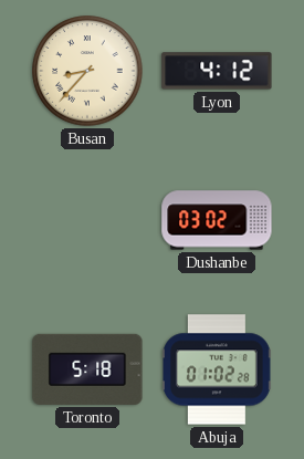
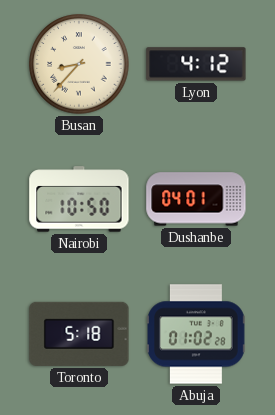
Nairobi: none -> 10:50 (79, 199)
Dushanbe: 03:02 -> 04:01 (196, 199)
